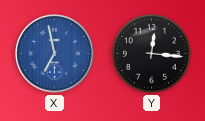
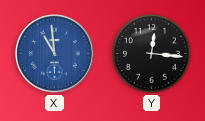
X: 6:58 -> 10:59 (55, 54)
